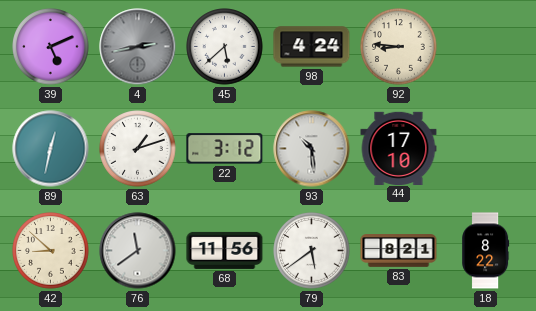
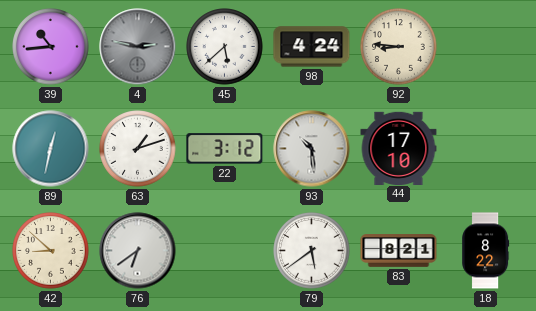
39: 5:11 -> 10:44 (51, 47)
4: 2:43 -> 2:47 (138, 47)
76: 11:39 -> 6:39 (138, 251)
68: 11:56 -> none (225, 250)
